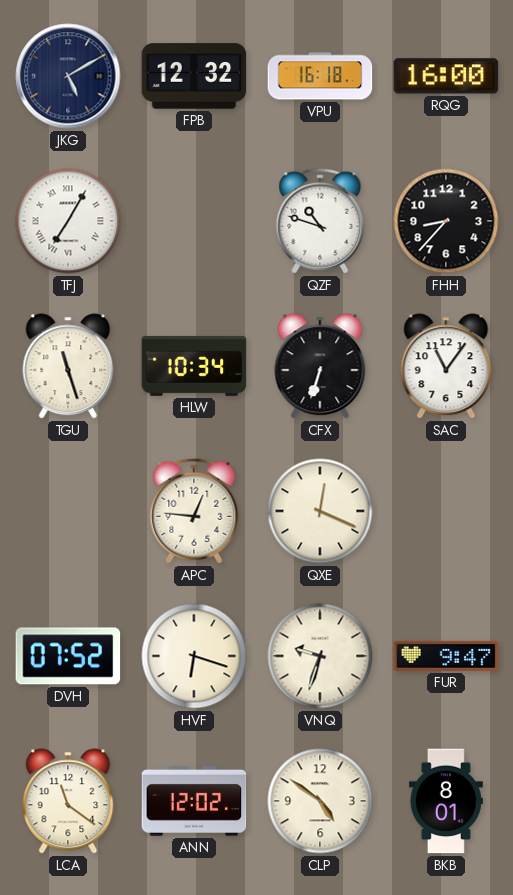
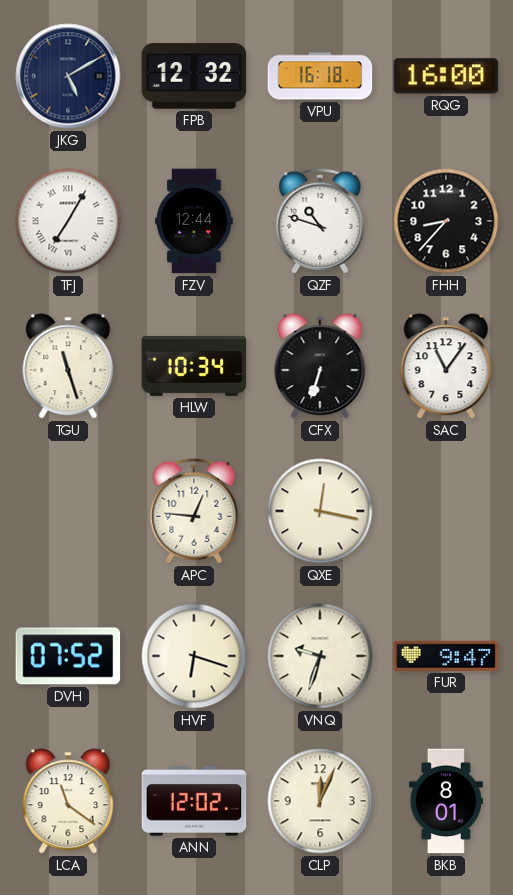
FZV: none -> 12:44 (194, 221)
QXE: 12:19 -> 12:17 (320, 511)
CLP: 4:51 -> 12:04 (320, 801)
